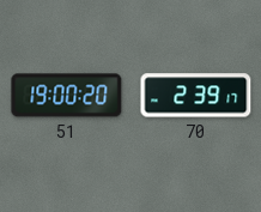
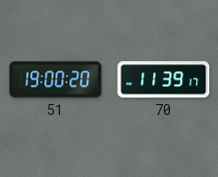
70: 2:39 -> 11:39 (164, 80)
